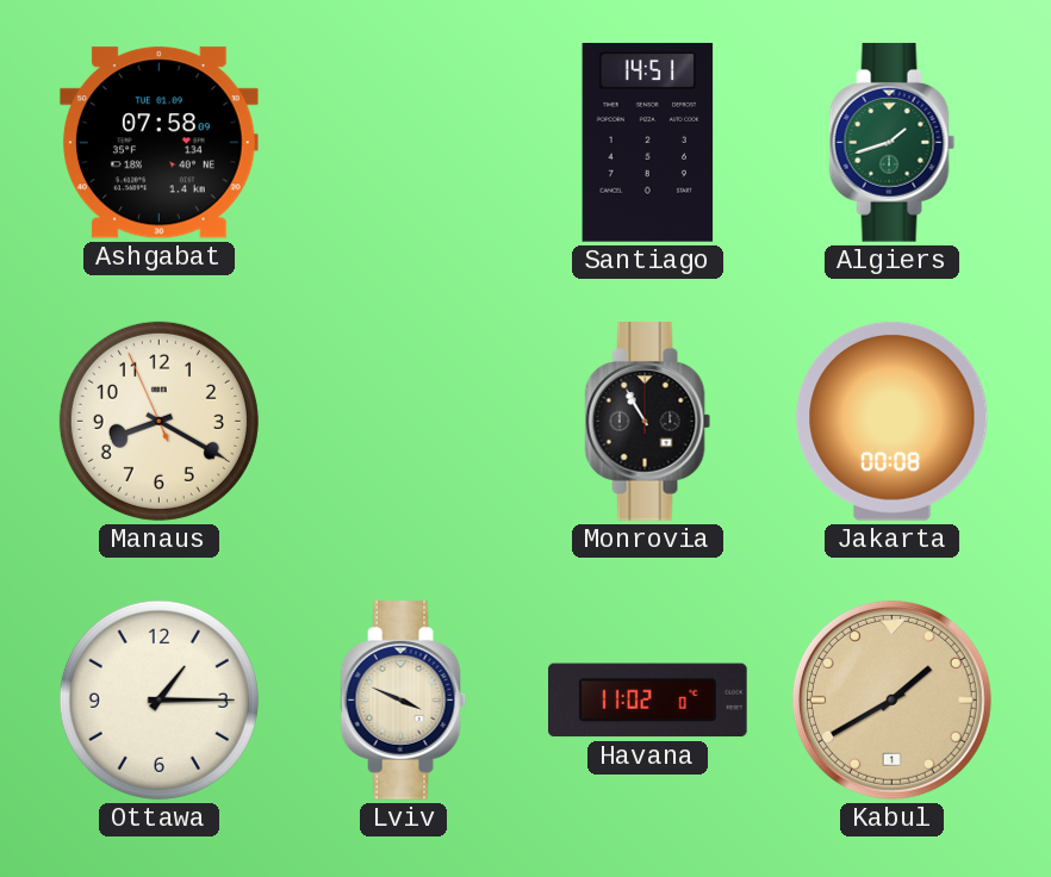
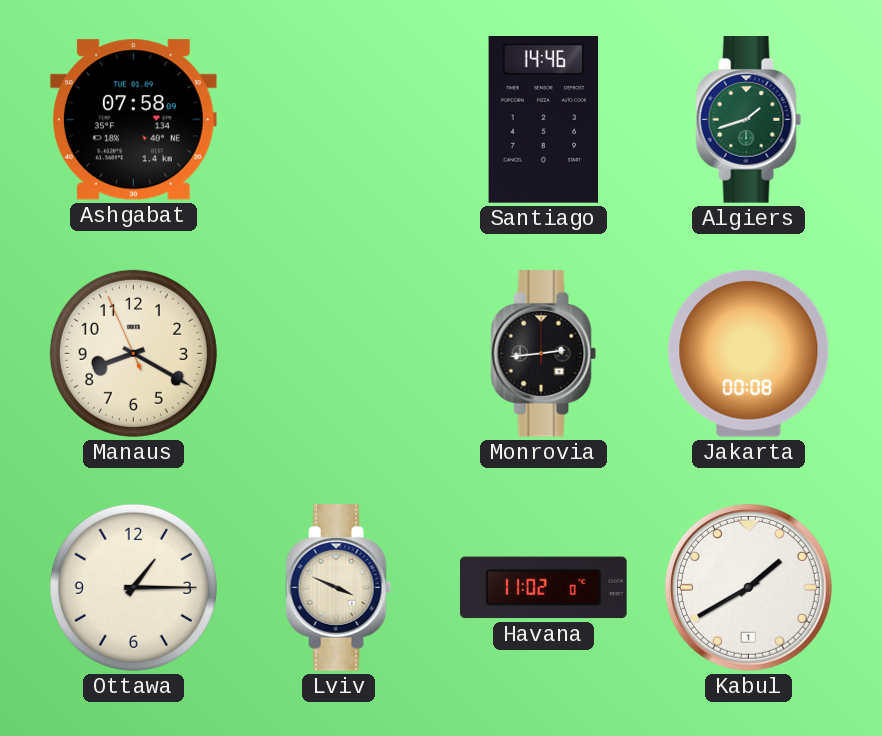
Santiago: 14:51 -> 14:46 (544, 120)
Monrovia: 10:55 -> 2:44 (544, 354)
Kabul dial: champagne -> white (748, 587)
